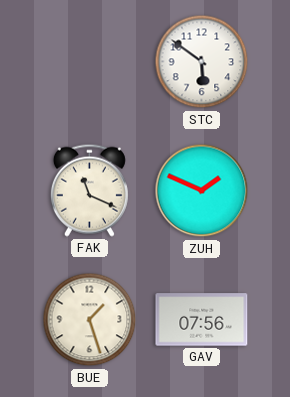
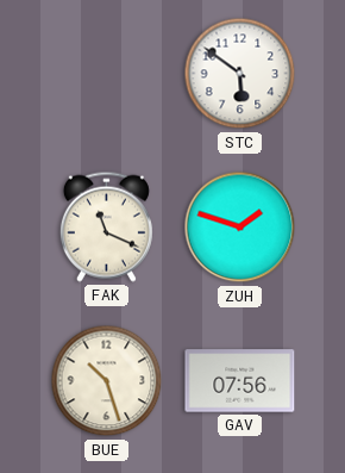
ZUH: 1:49 -> 1:48 (240, 228)
BUE: 1:27 -> 10:27 (107, 381)
